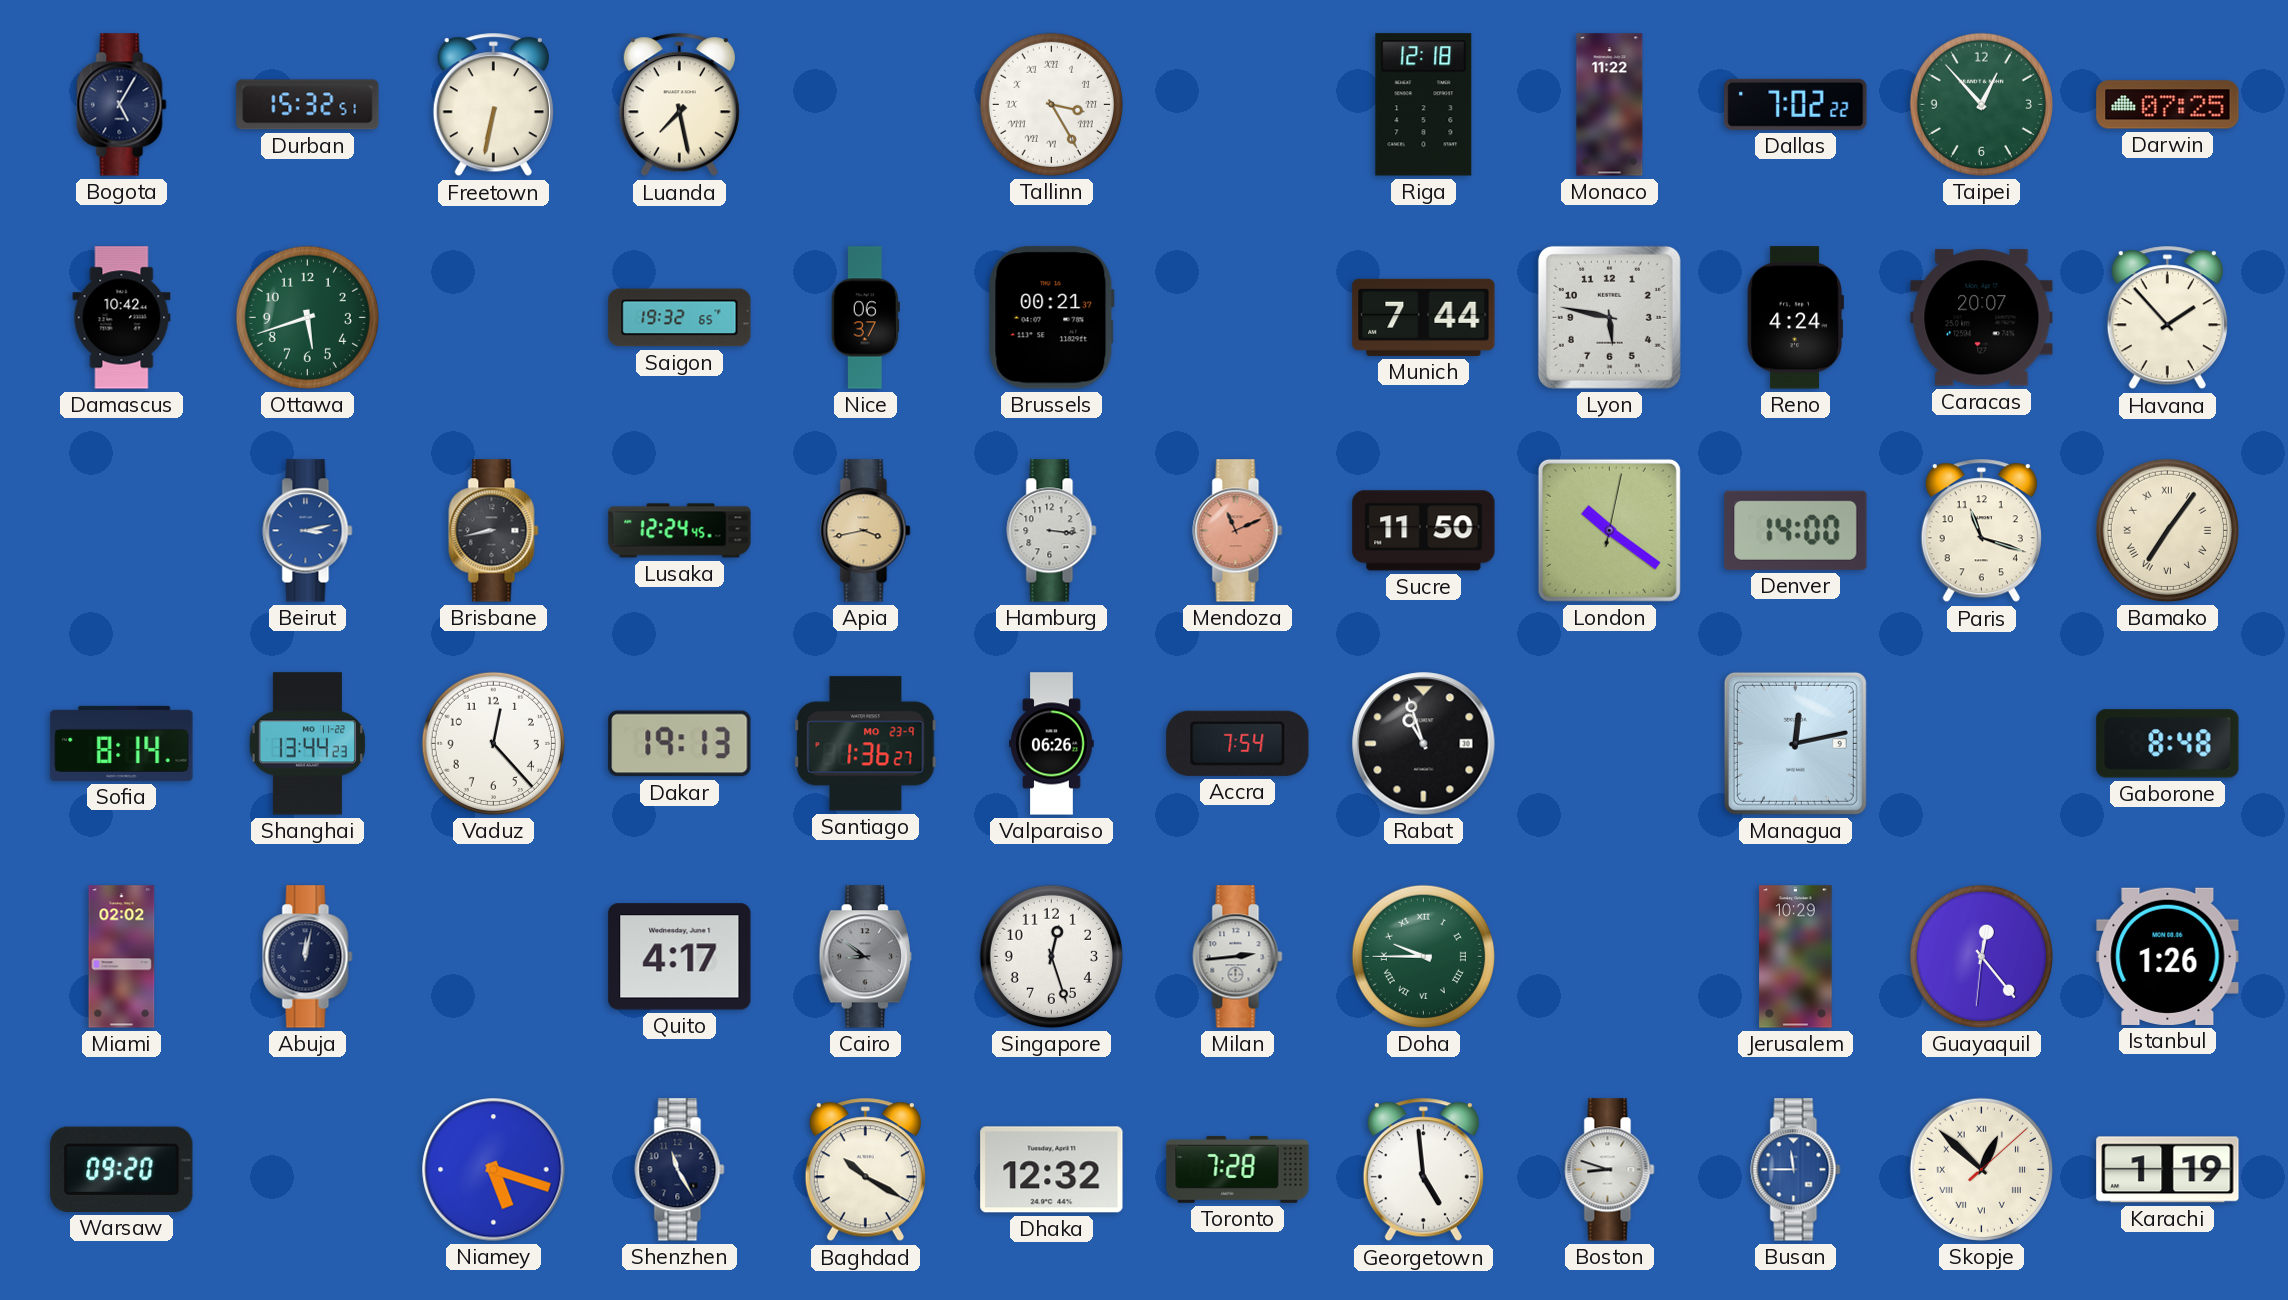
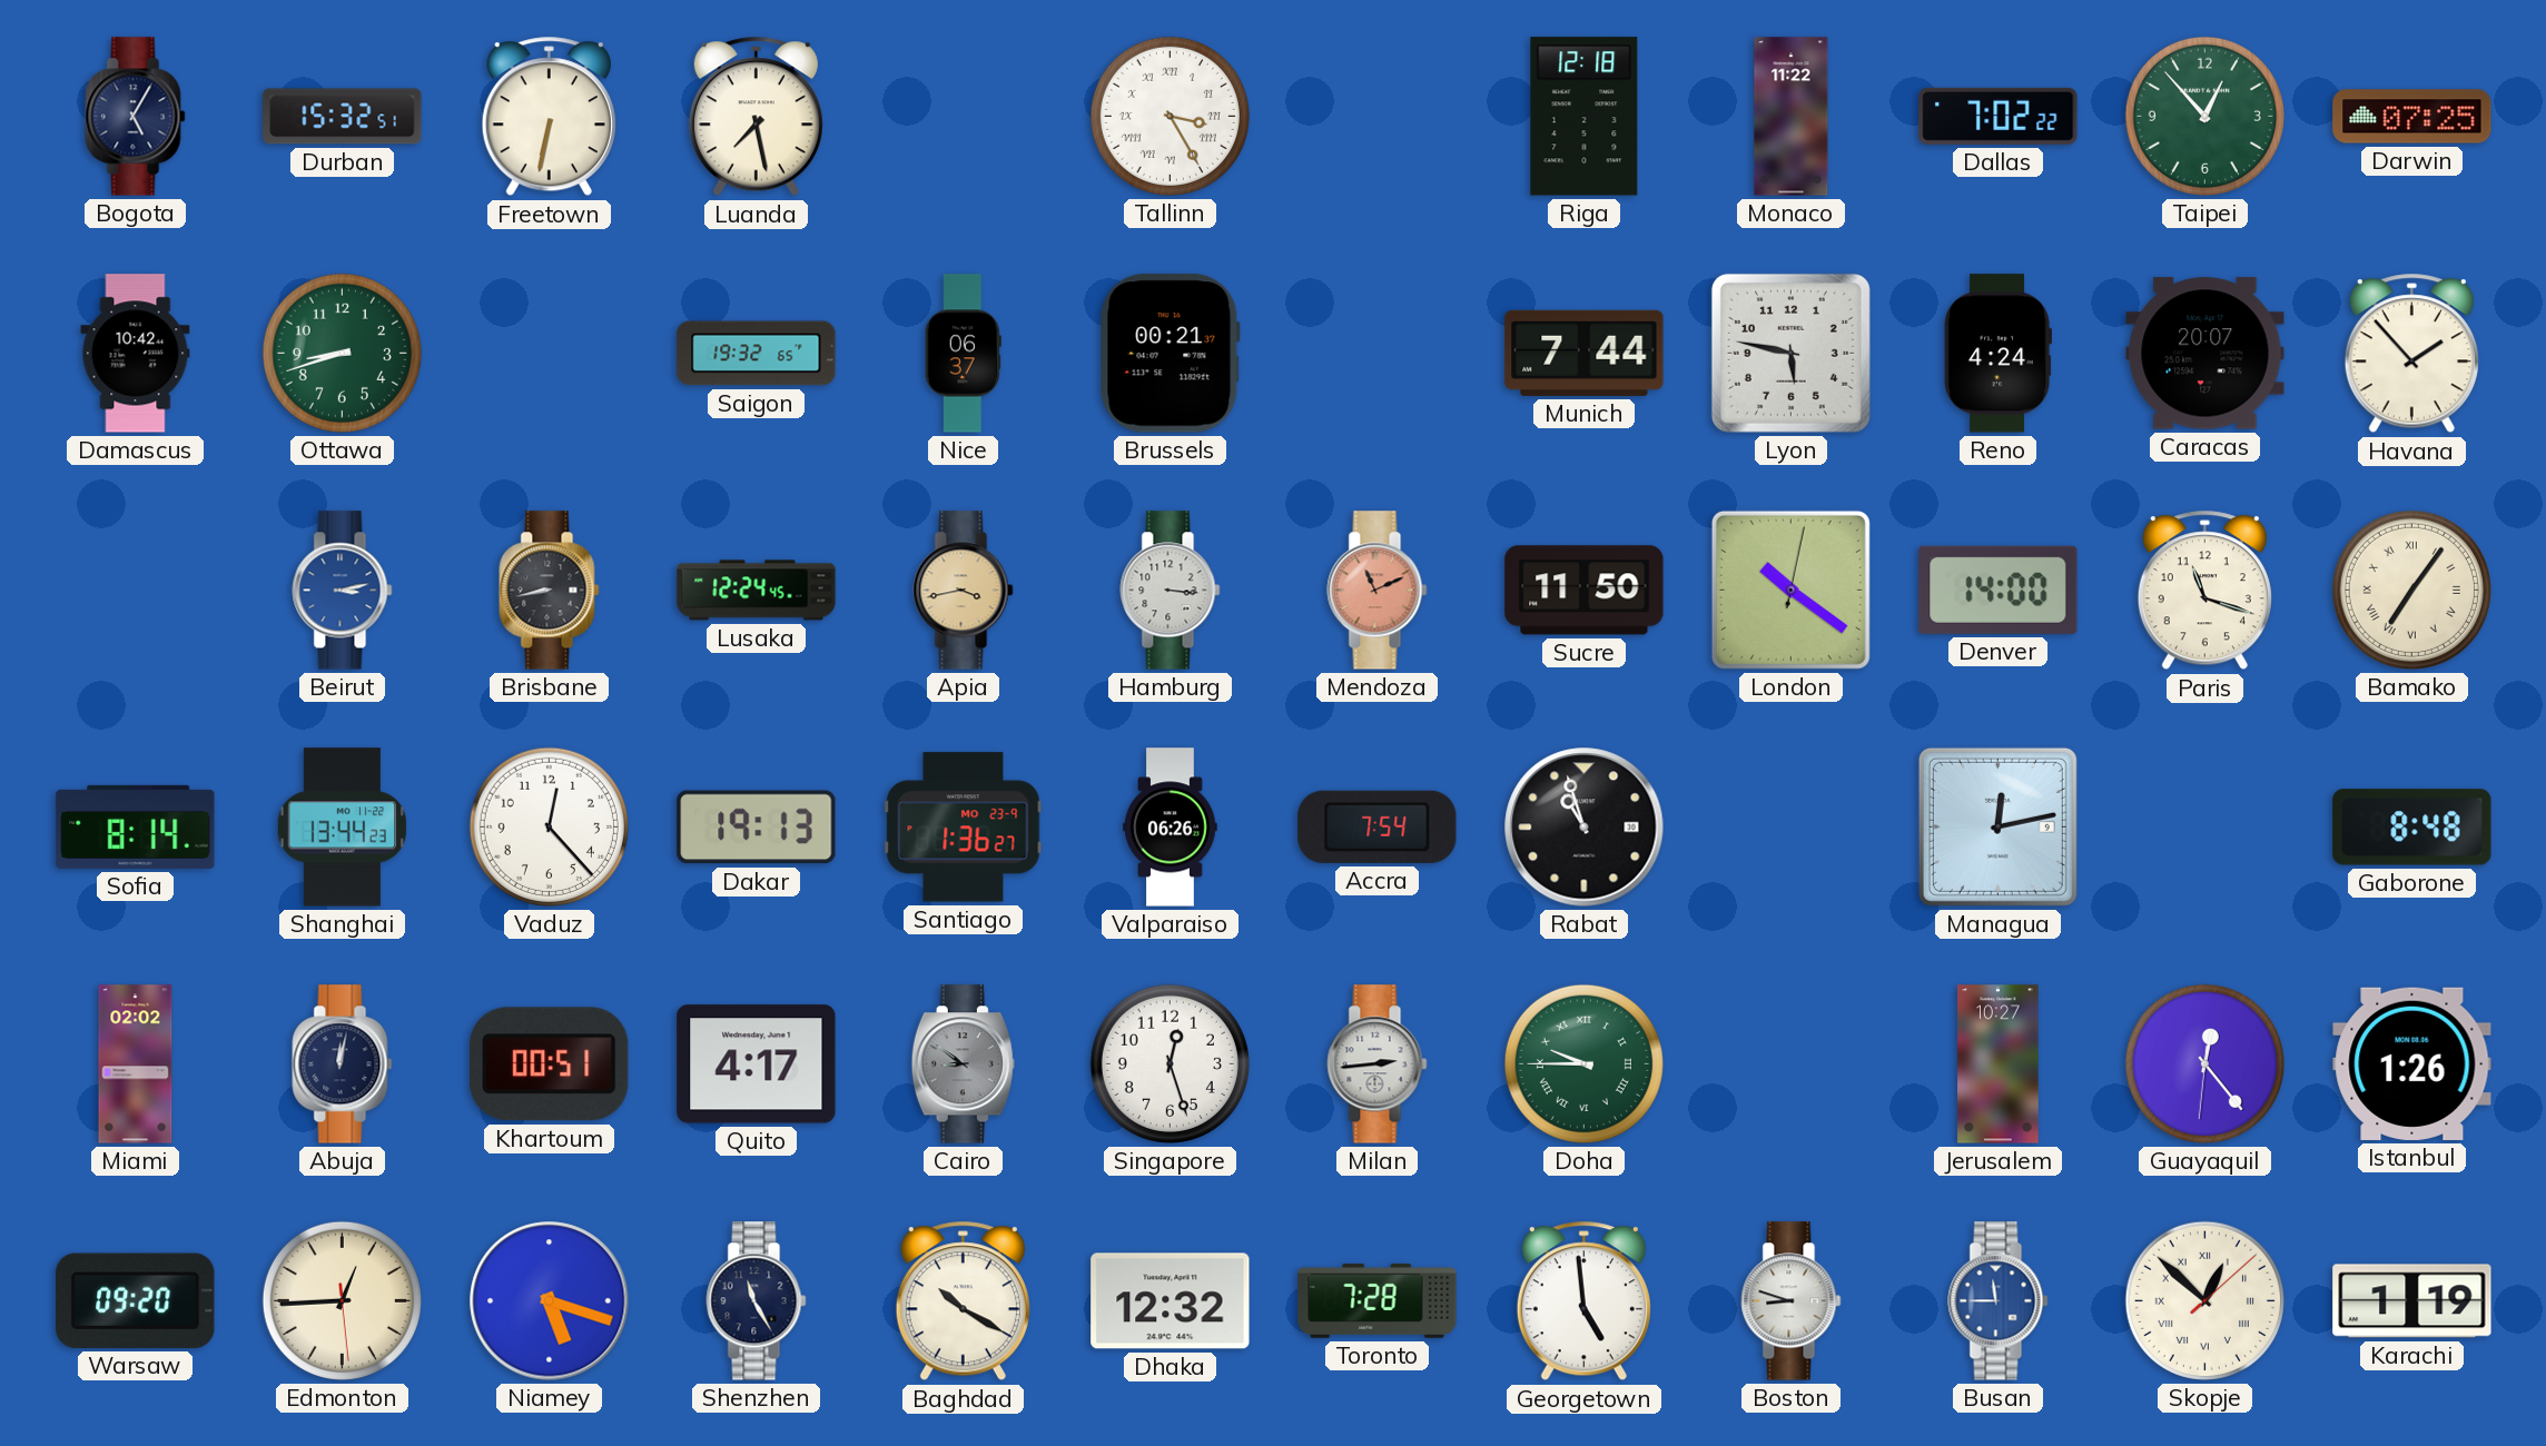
Ottawa: 5:42 -> 8:42 (342, 353)
Khartoum: none -> 00:51 (550, 1064)
Jerusalem: 10:29 -> 10:27 (1999, 1064)
Edmonton: none -> 12:44 (342, 1300)
